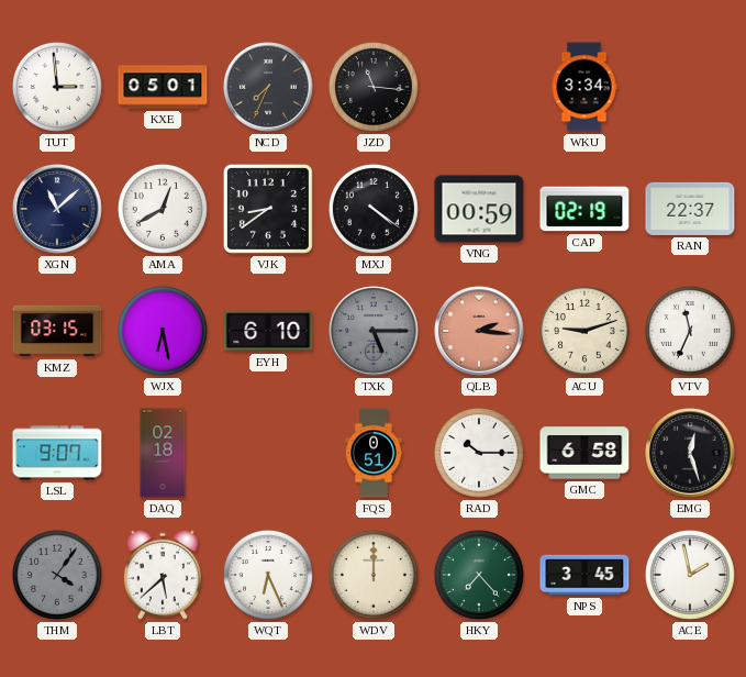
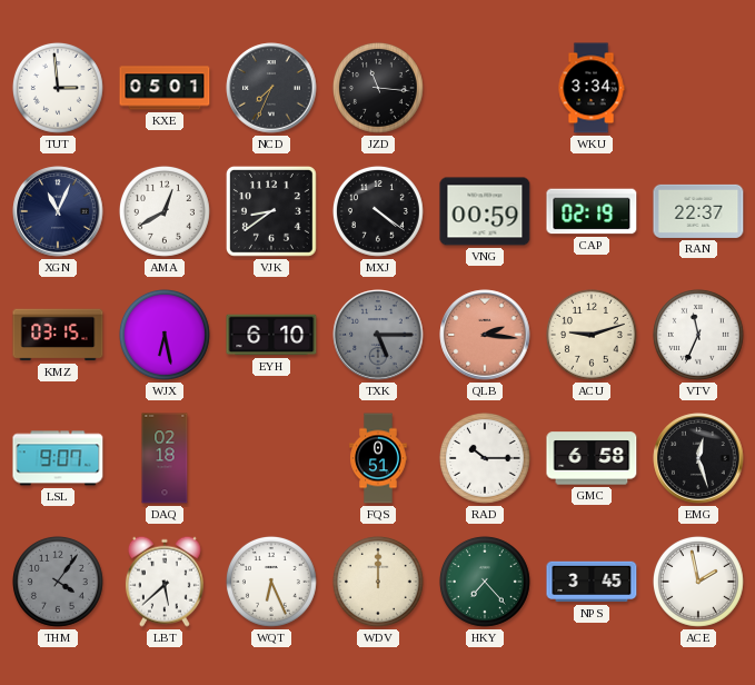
XGN: 11:08 -> 11:04 (58, 211)
